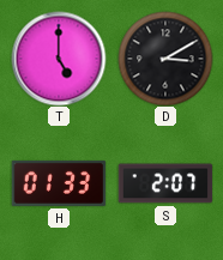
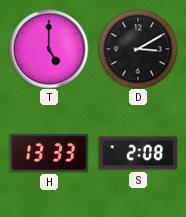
H: 01:33 -> 13:33 (49, 153)
S: 2:07 -> 2:08 (138, 153)
